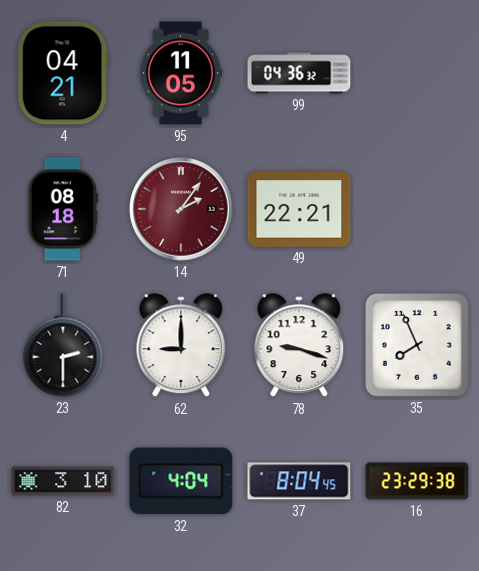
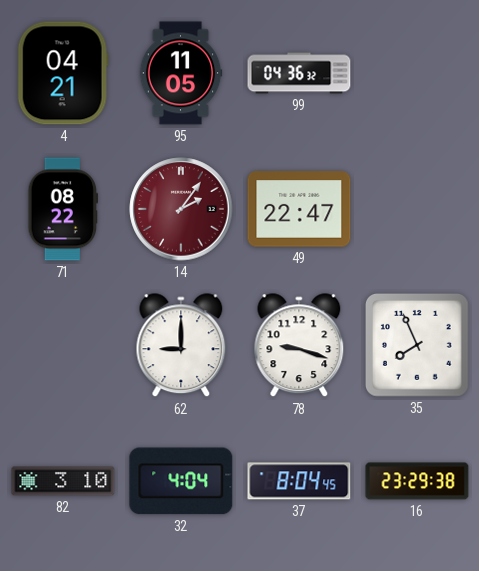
71: 08:18 -> 08:22 (62, 209)
49: 22:21 -> 22:47 (299, 209)
23: 2:30 -> none (63, 345)
